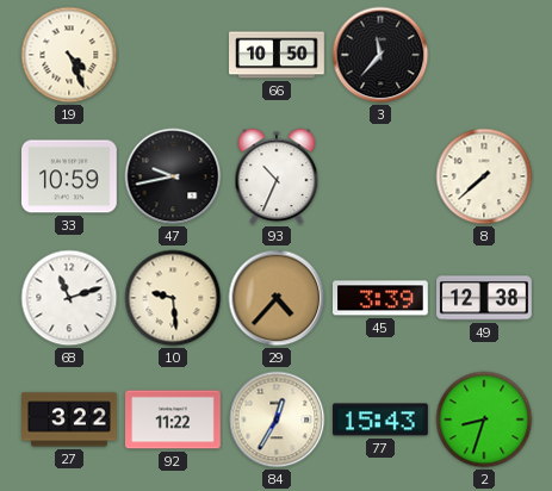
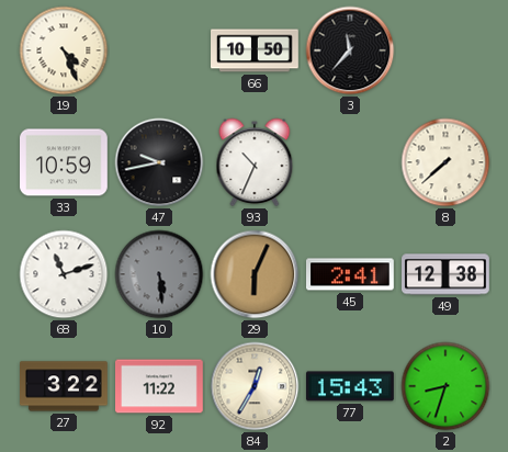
10: 9:29 -> 5:29 (159, 274)
10 dial: cream -> grey (159, 274)
29: 4:37 -> 6:04 (255, 274)
45: 3:39 -> 2:41 (351, 274)
